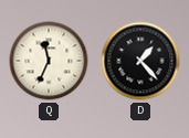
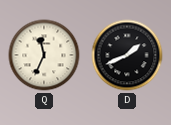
D: 1:23 -> 1:41 (127, 55)
